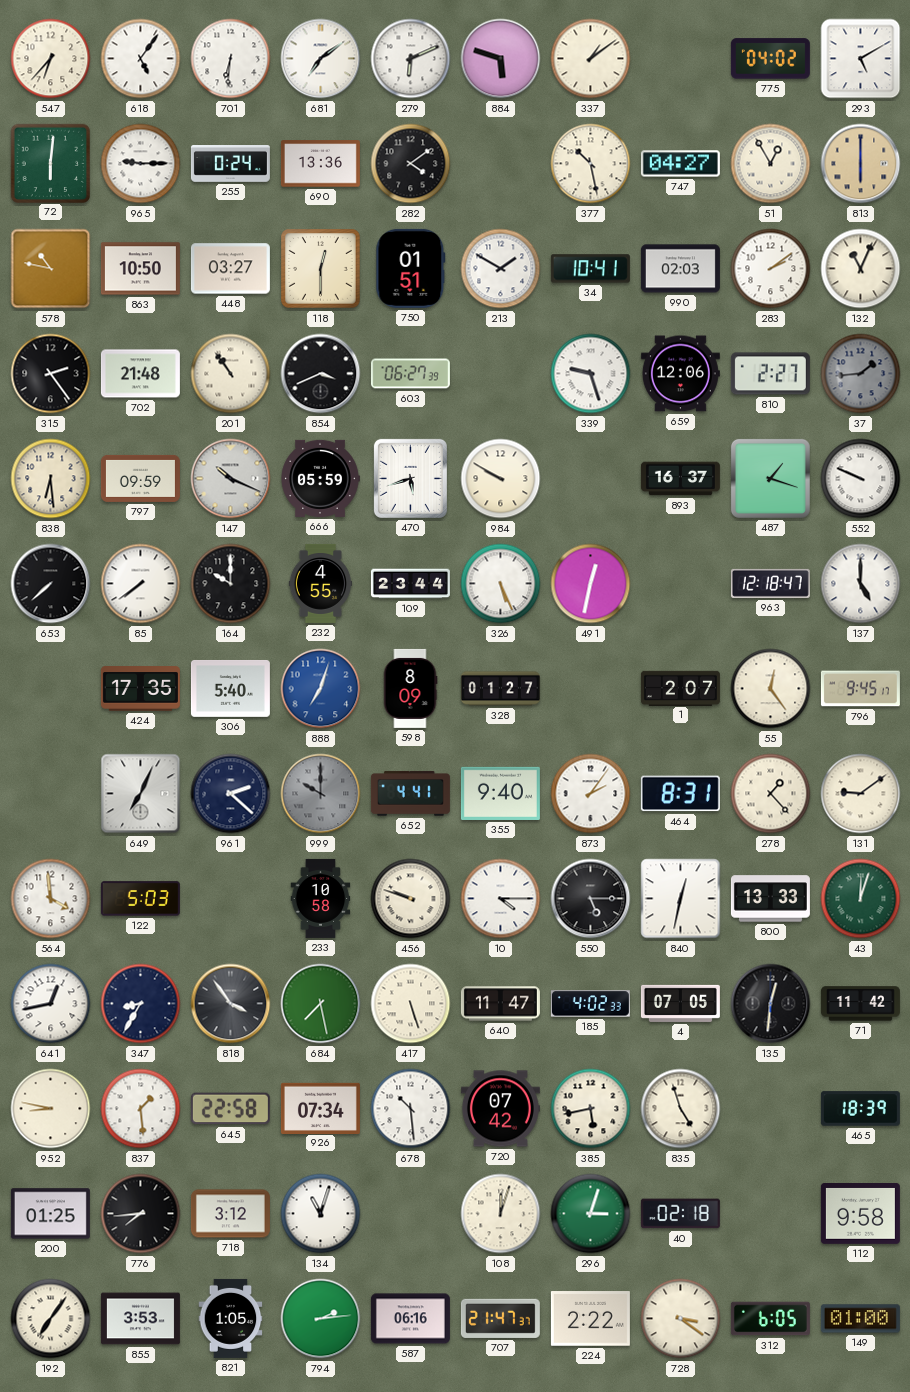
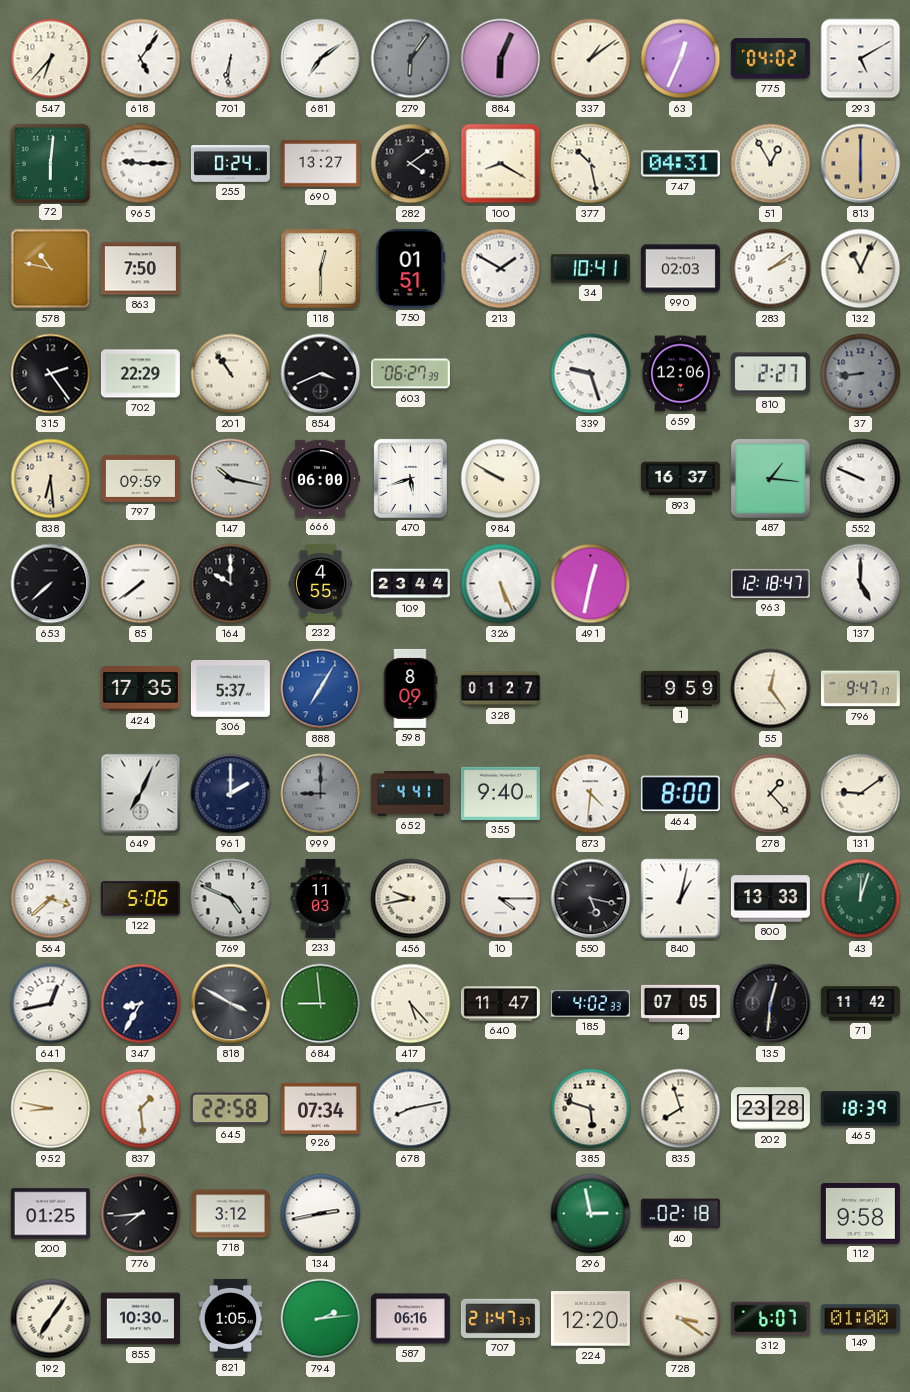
279: 6:11 -> 6:06 (411, 59)
279 dial: white -> grey (411, 59)
884: 5:48 -> 6:04 (501, 59)
63: none -> 12:34 (681, 59)
690: 13:36 -> 13:27 (320, 164)
100: none -> 8:20 (501, 164)
747: 04:27 -> 04:31 (680, 164)
863: 10:50 -> 7:50 (140, 269)
448: 03:27 -> none (230, 269)
702: 21:48 -> 22:29 (140, 374)
37: 1:44 -> 8:44 (861, 374)
147: 10:19 -> 10:17 (231, 479)
666: 05:59 -> 06:00 (320, 478)
487: 1:18 -> 1:16 (770, 478)
306: 5:40 -> 5:37 (230, 689)
888: 7:03 -> 7:05 (321, 689)
1: 2:07 -> 9:59 (680, 688)
796: 9:45 -> 9:47 (860, 689)
961: 2:22 -> 2:00 (231, 794)
999: 10:00 -> 9:00 (321, 794)
873: 2:06 -> 4:31 (591, 794)
464: 8:31 -> 8:00 (680, 794)
564: 3:59 -> 3:38 (51, 899)
122: 5:03 -> 5:06 (140, 899)
769: none -> 4:49 (231, 899)
233: 10:58 -> 11:03 (321, 898)
456: 9:48 -> 9:43 (411, 899)
550: 5:15 -> 5:17 (591, 899)
840: 12:32 -> 1:02 (681, 899)
818: 3:54 -> 3:50 (231, 1004)
684: 7:28 -> 8:59 (321, 1004)
417: 5:27 -> 5:23 (411, 1004)
678: 10:29 -> 8:13 (411, 1109)
720: 07:42 -> none (500, 1109)
385: 5:43 -> 5:48 (591, 1109)
835: 4:57 -> 7:57 (681, 1109)
202: none -> 23:28 (770, 1109)
134: 11:03 -> 2:43 (321, 1214)
108: 12:03 -> none (501, 1214)
296: 3:03 -> 2:58 (591, 1214)
855: 3:53 -> 10:30 (140, 1319)
224: 2:22 -> 12:20 (590, 1319)
312: 6:05 -> 6:07 (770, 1319)
